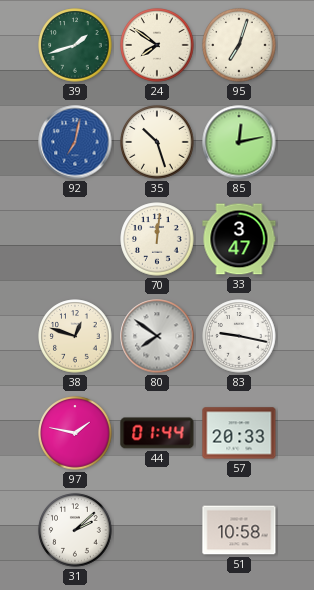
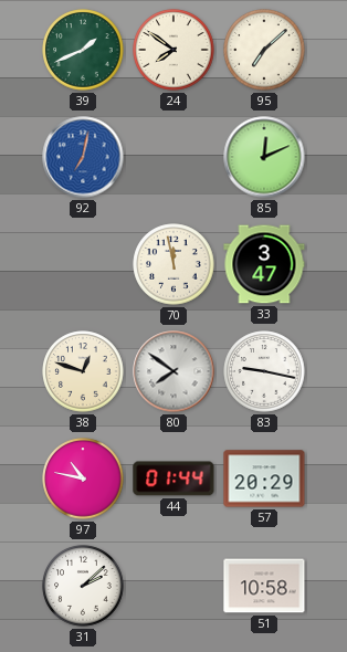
39: 1:42 -> 1:41 (83, 50)
95: 7:03 -> 7:08 (264, 50)
35: 10:27 -> none (157, 142)
85: 12:13 -> 12:11 (264, 157)
70: 12:01 -> 11:58 (173, 264)
97: 1:47 -> 10:47 (83, 479)
57: 20:33 -> 20:29 (264, 479)
